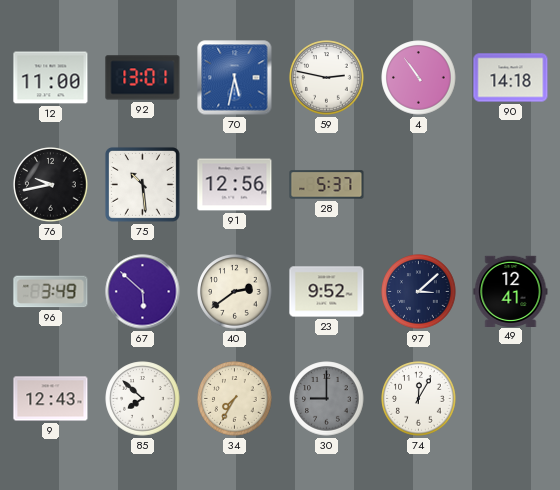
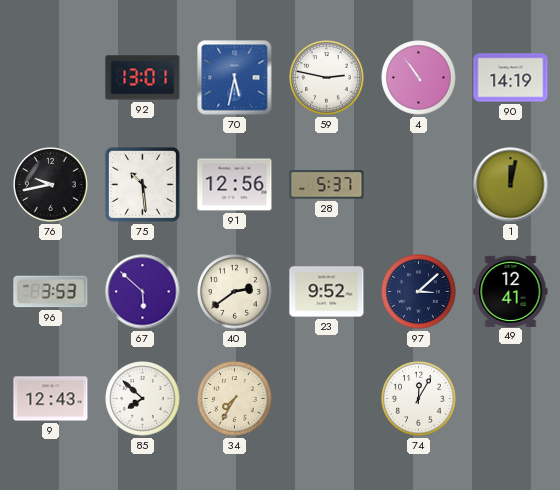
12: 11:00 -> none (51, 78)
90: 14:18 -> 14:19 (511, 78)
1: none -> 12:02 (511, 185)
96: 3:49 -> 3:53 (51, 292)
30: 9:00 -> none (327, 399)
